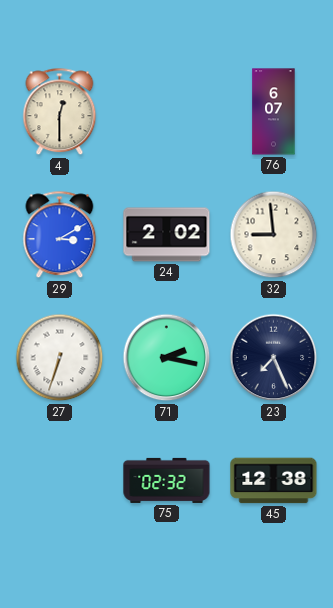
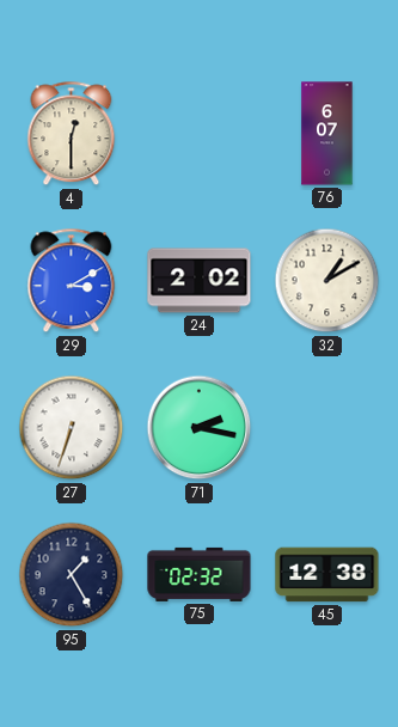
32: 8:59 -> 1:10 (327, 281)
23: 7:26 -> none (274, 358)
95: none -> 1:25 (72, 575)
